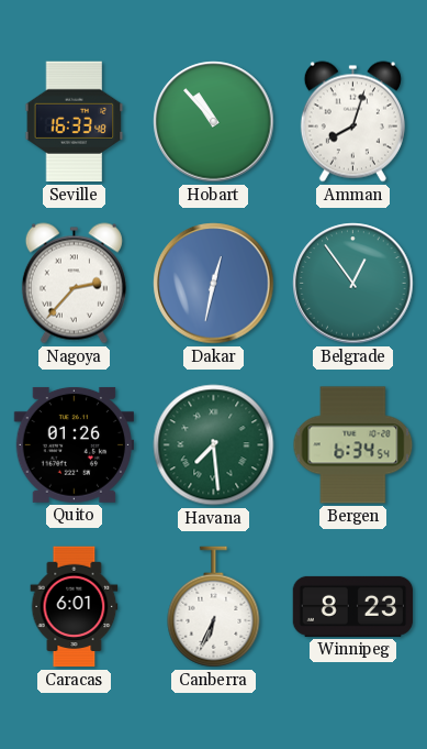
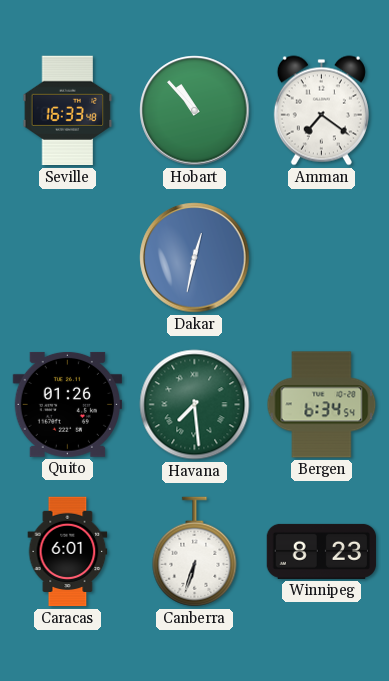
Amman: 8:03 -> 7:21 (321, 111)
Nagoya: 2:37 -> none (74, 284)
Belgrade: 12:54 -> none (353, 284)
Canberra: 6:34 -> 6:33 (195, 552)
